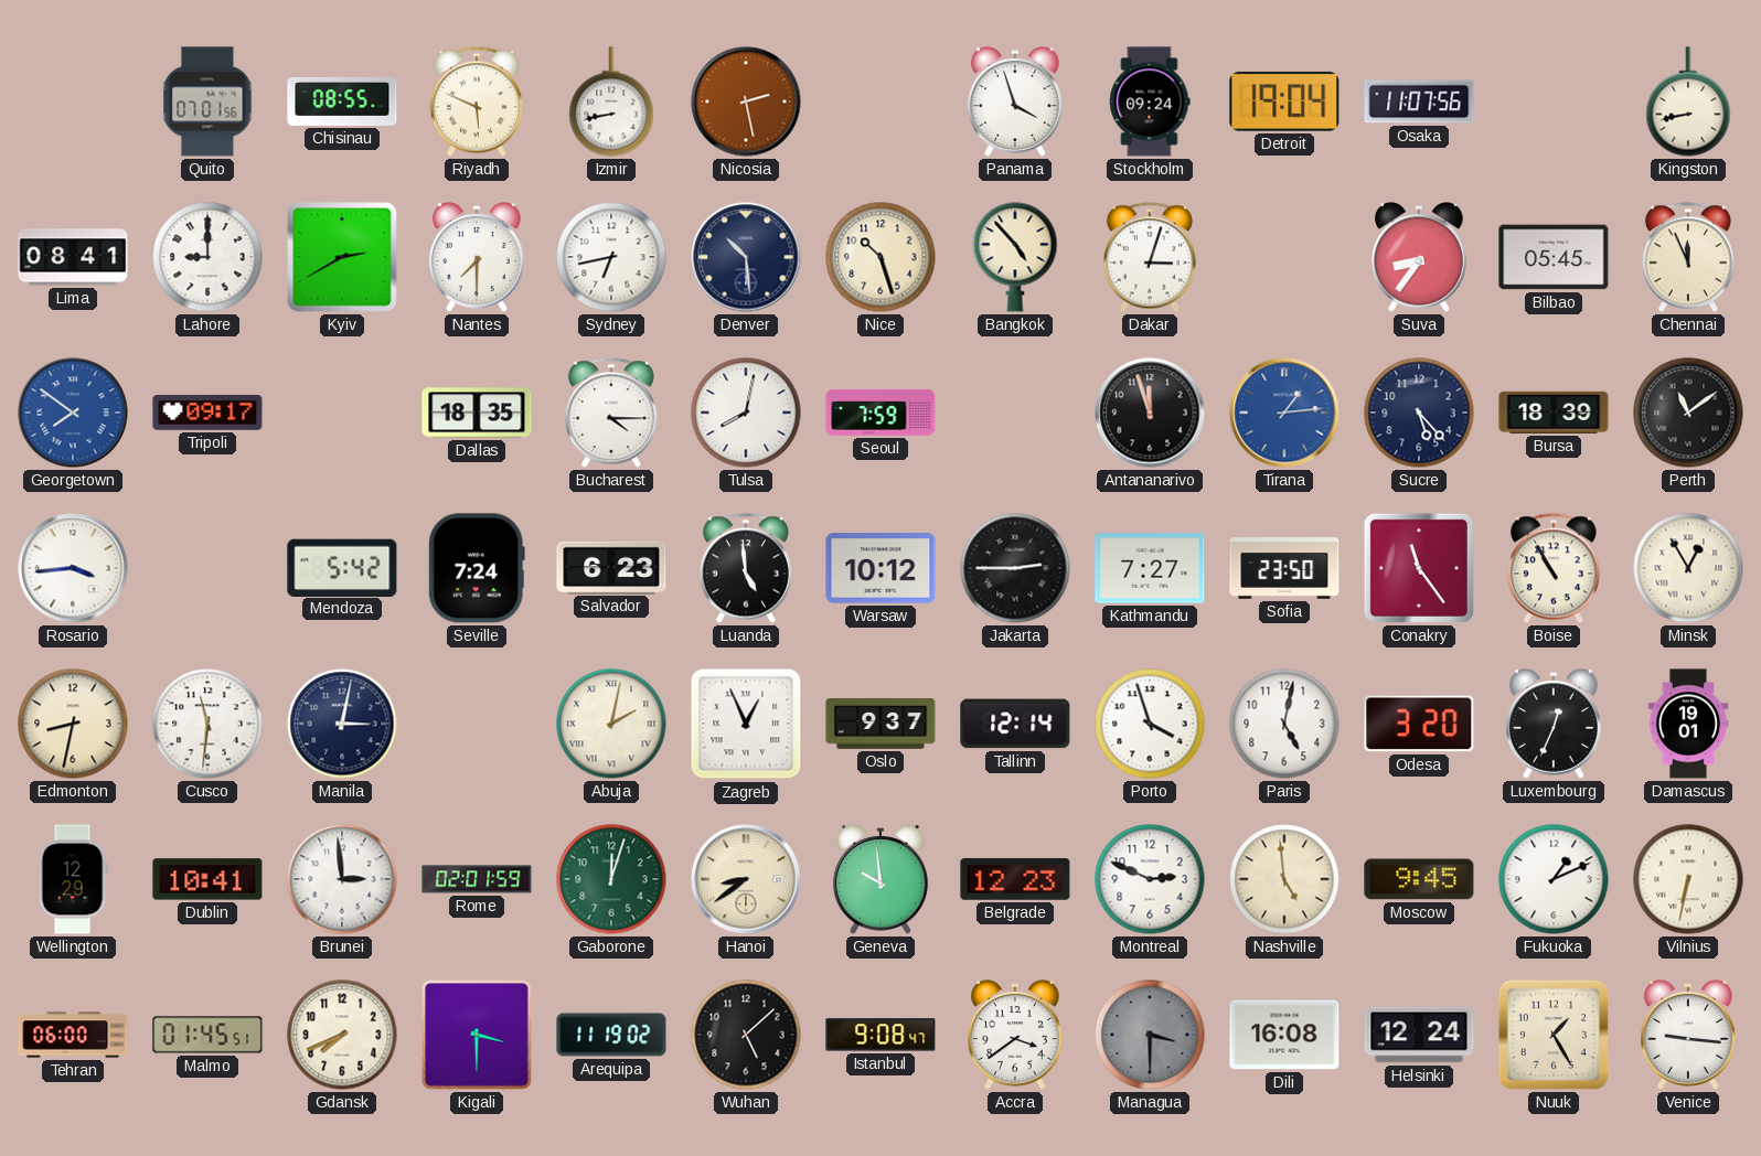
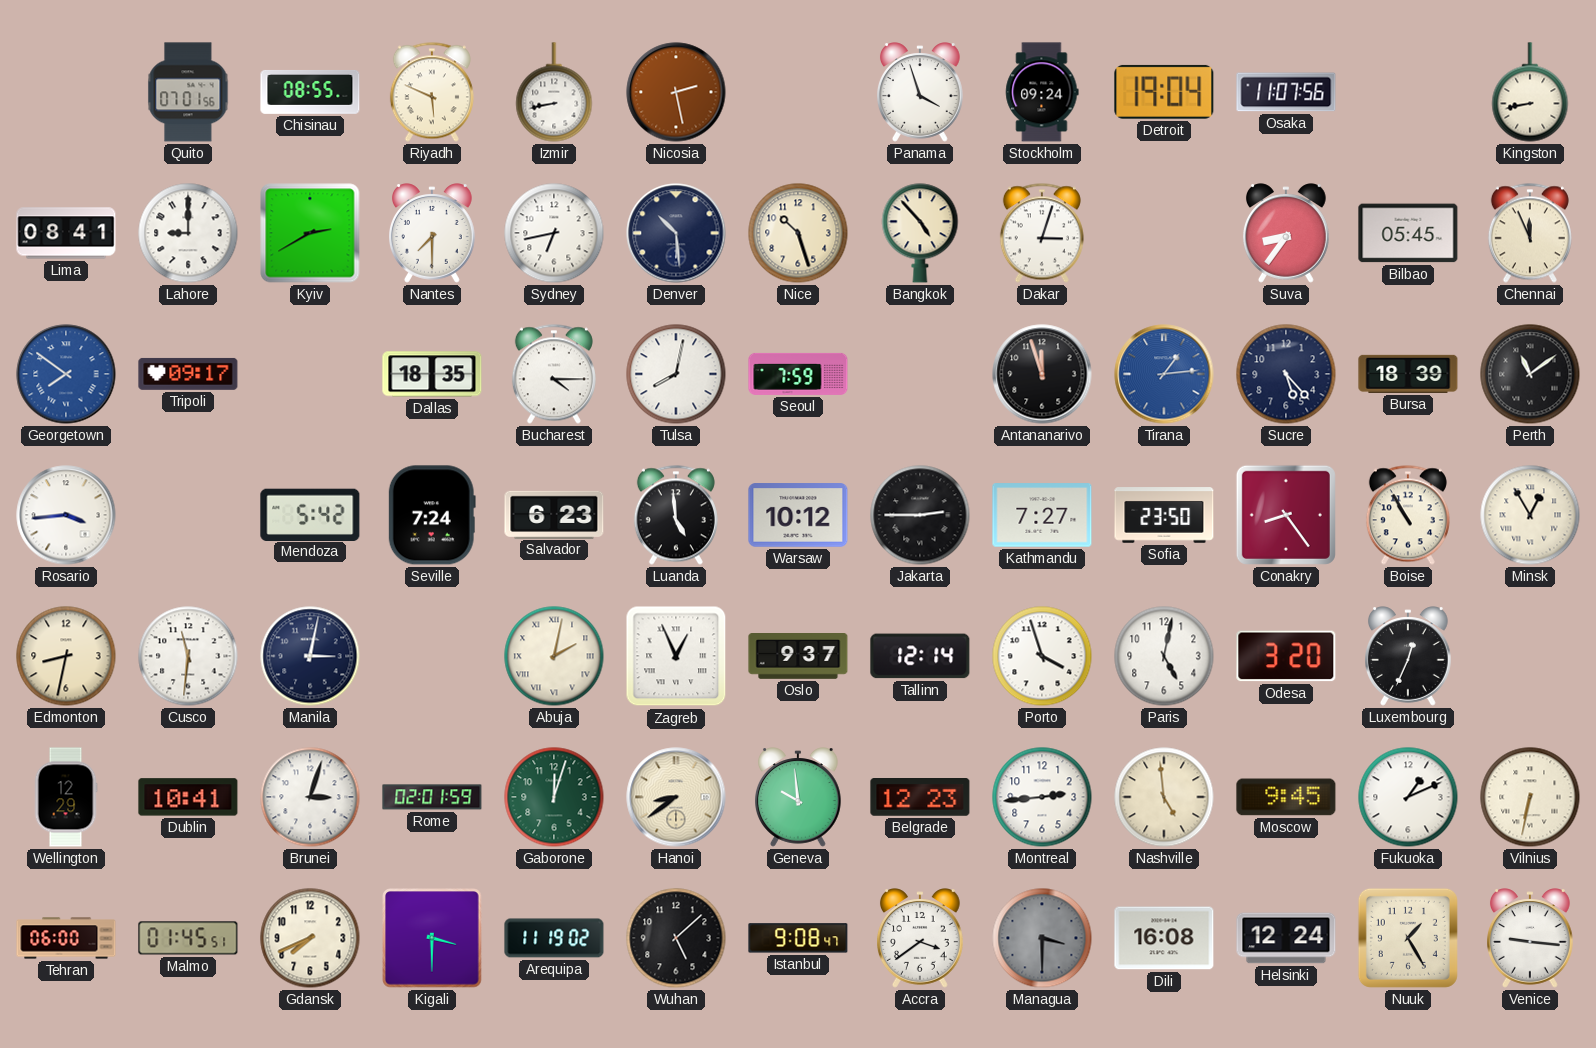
Conakry: 11:24 -> 8:24 (1286, 515)
Damascus: 19:01 -> none (1688, 724)
Brunei: 2:59 -> 3:03 (310, 797)
Montreal: 2:49 -> 2:44 (1042, 797)
